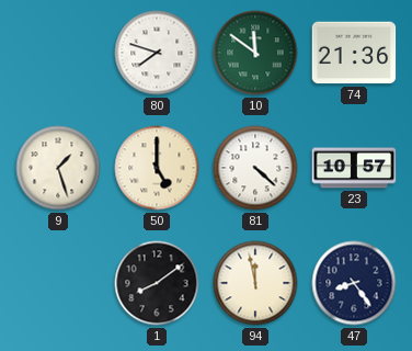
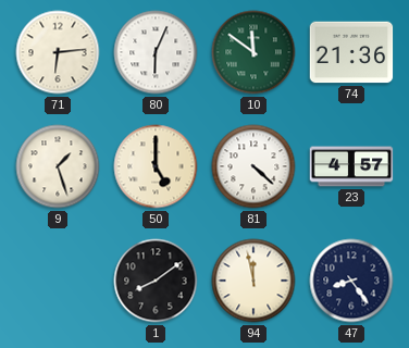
71: none -> 6:14 (58, 52)
80: 7:48 -> 6:04 (156, 52)
23: 10:57 -> 4:57 (351, 166)
